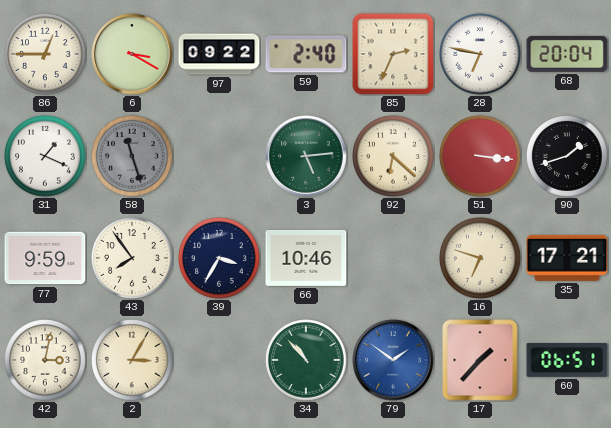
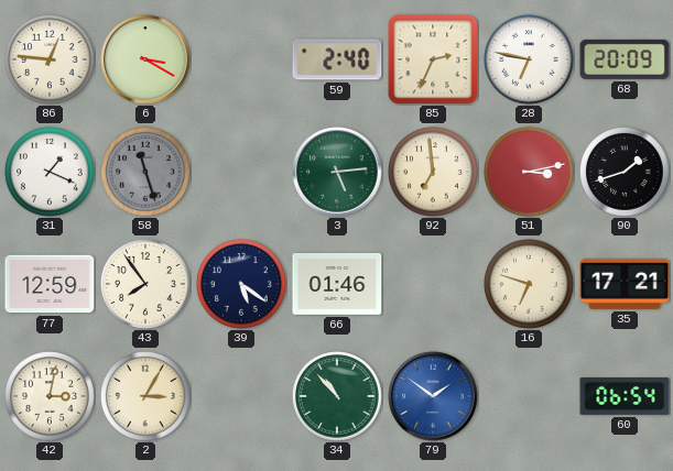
86: 12:45 -> 12:46 (51, 61)
97: 09:22 -> none (219, 54)
68: 20:04 -> 20:09 (625, 59)
92: 6:22 -> 6:59 (434, 173)
51: 3:16 -> 3:13 (530, 173)
77: 9:59 -> 12:59 (50, 284)
39: 3:35 -> 5:21 (242, 285)
66: 10:46 -> 01:46 (337, 284)
17: 1:37 -> none (480, 360)
60: 06:51 -> 06:54 (625, 397)
